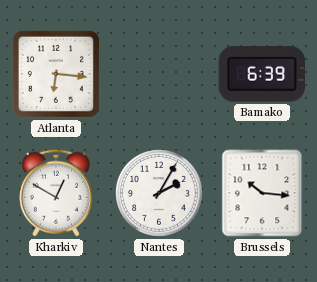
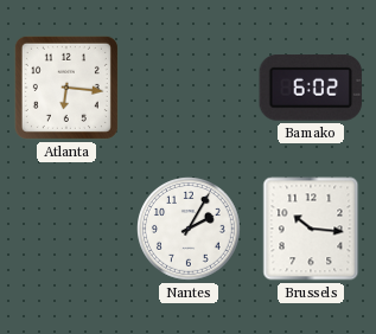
Bamako: 6:39 -> 6:02 (311, 89)
Kharkiv: 12:50 -> none (56, 193)
